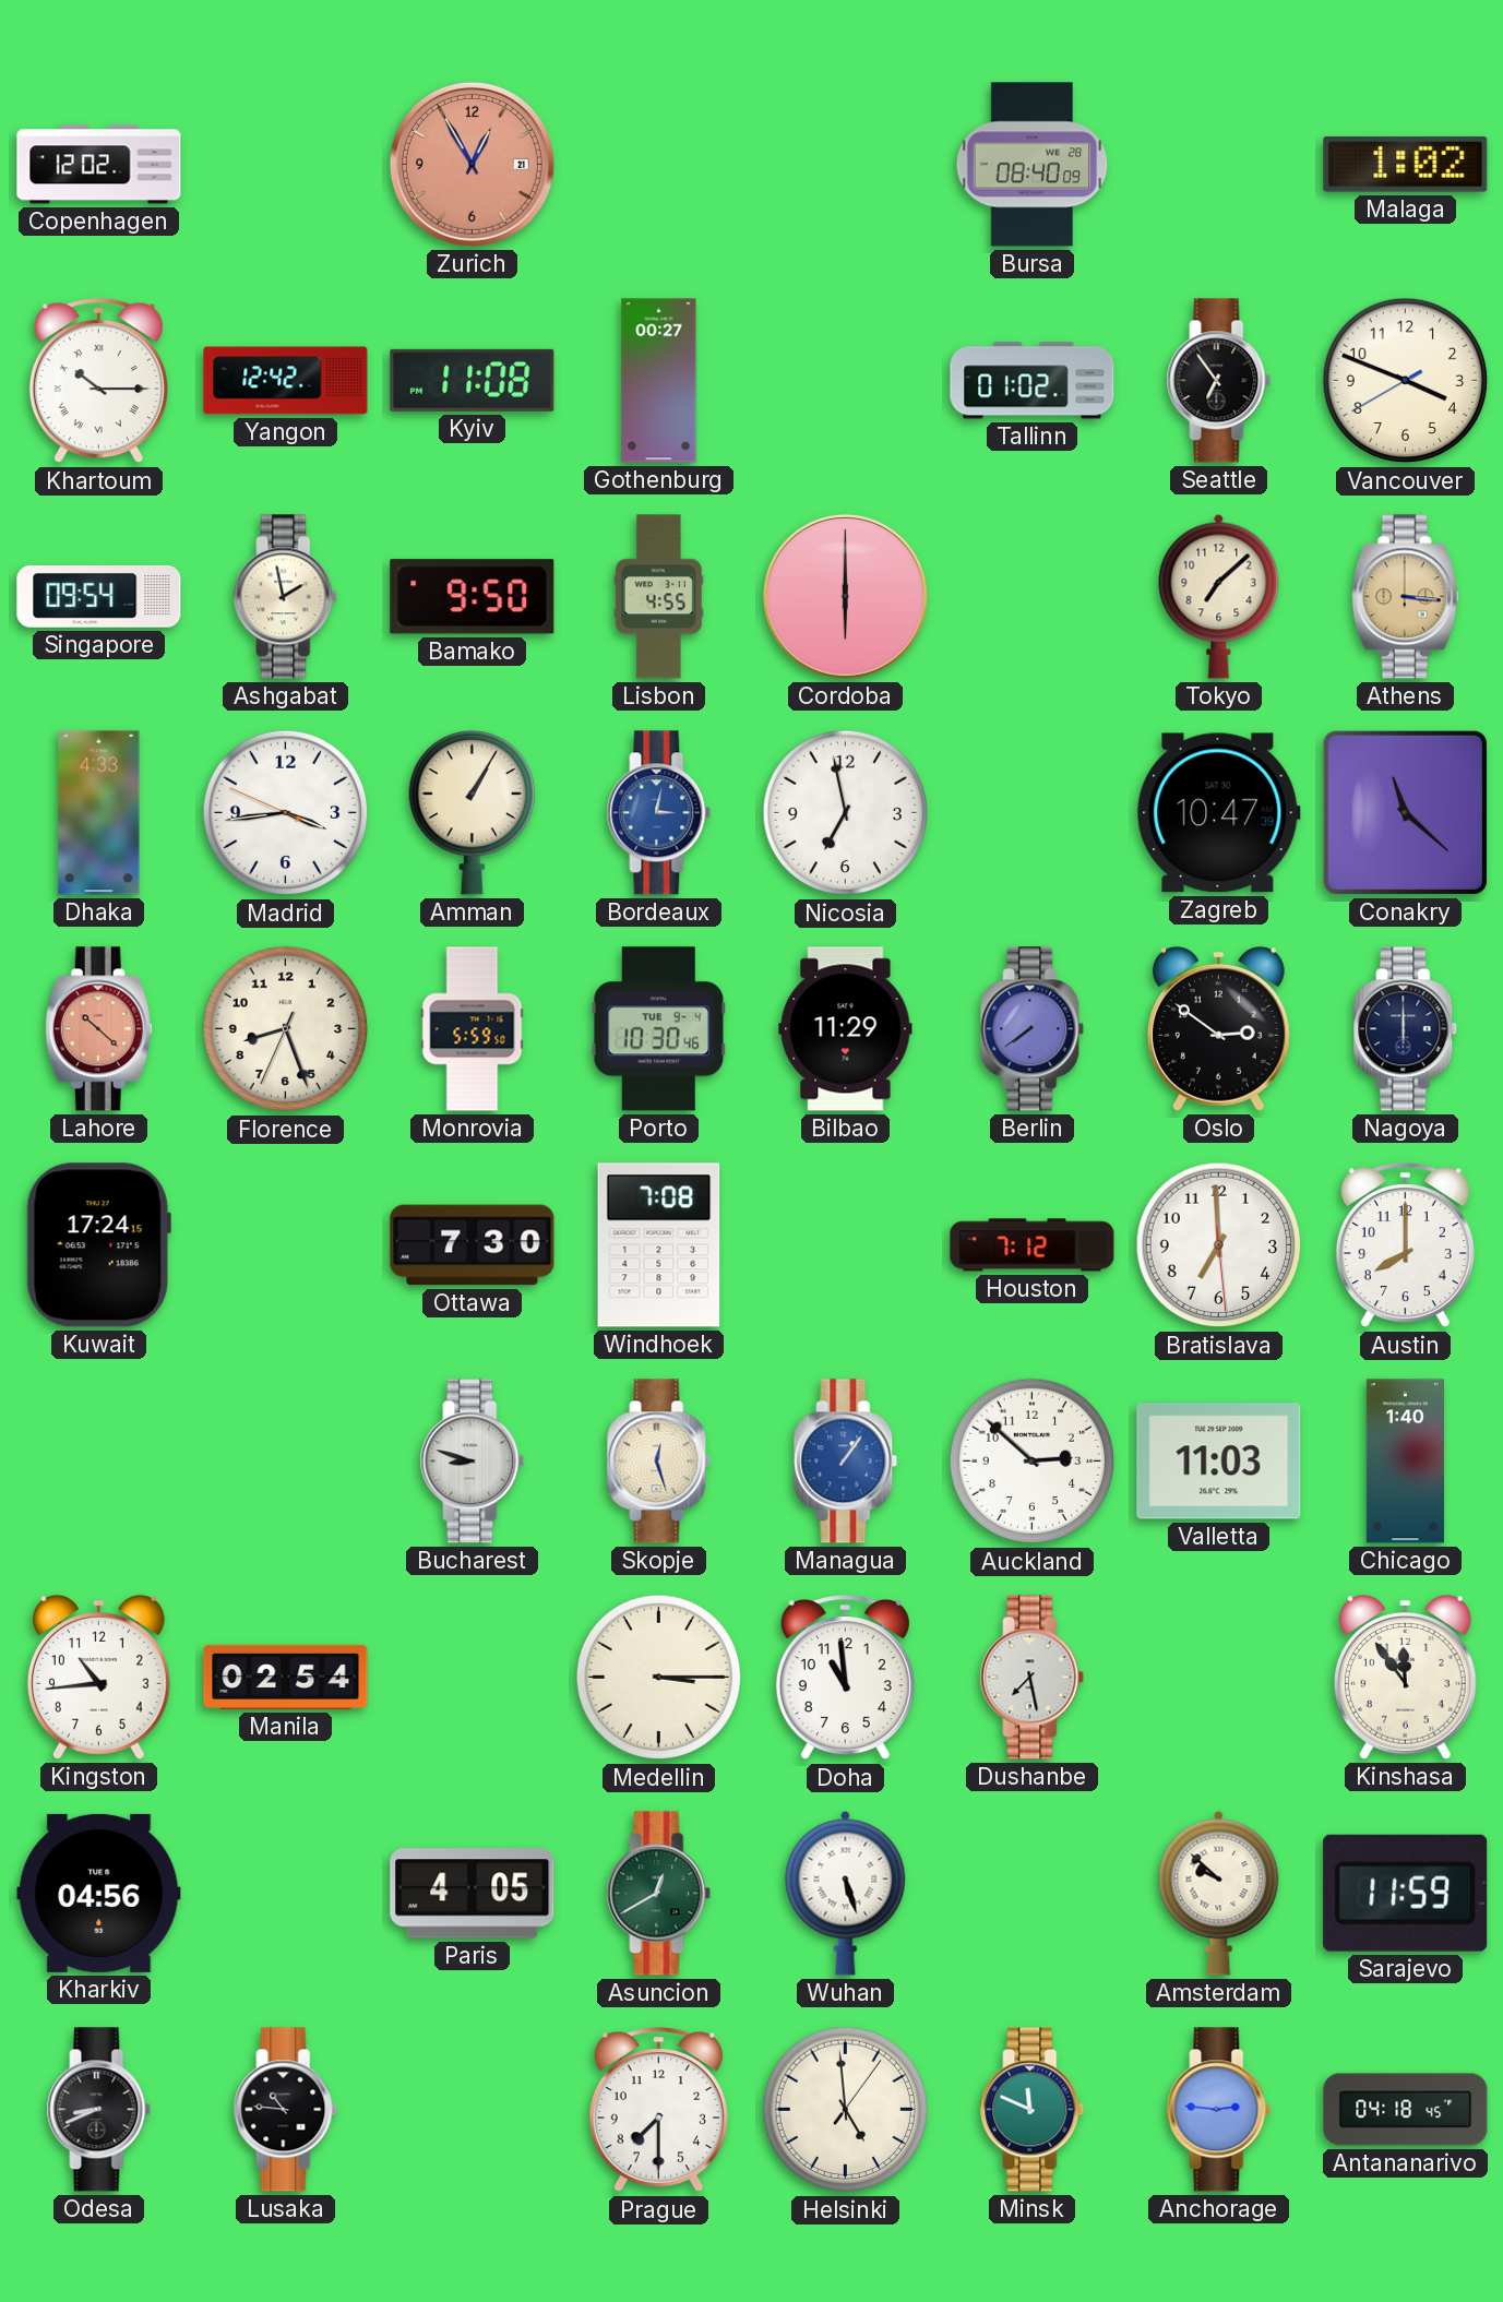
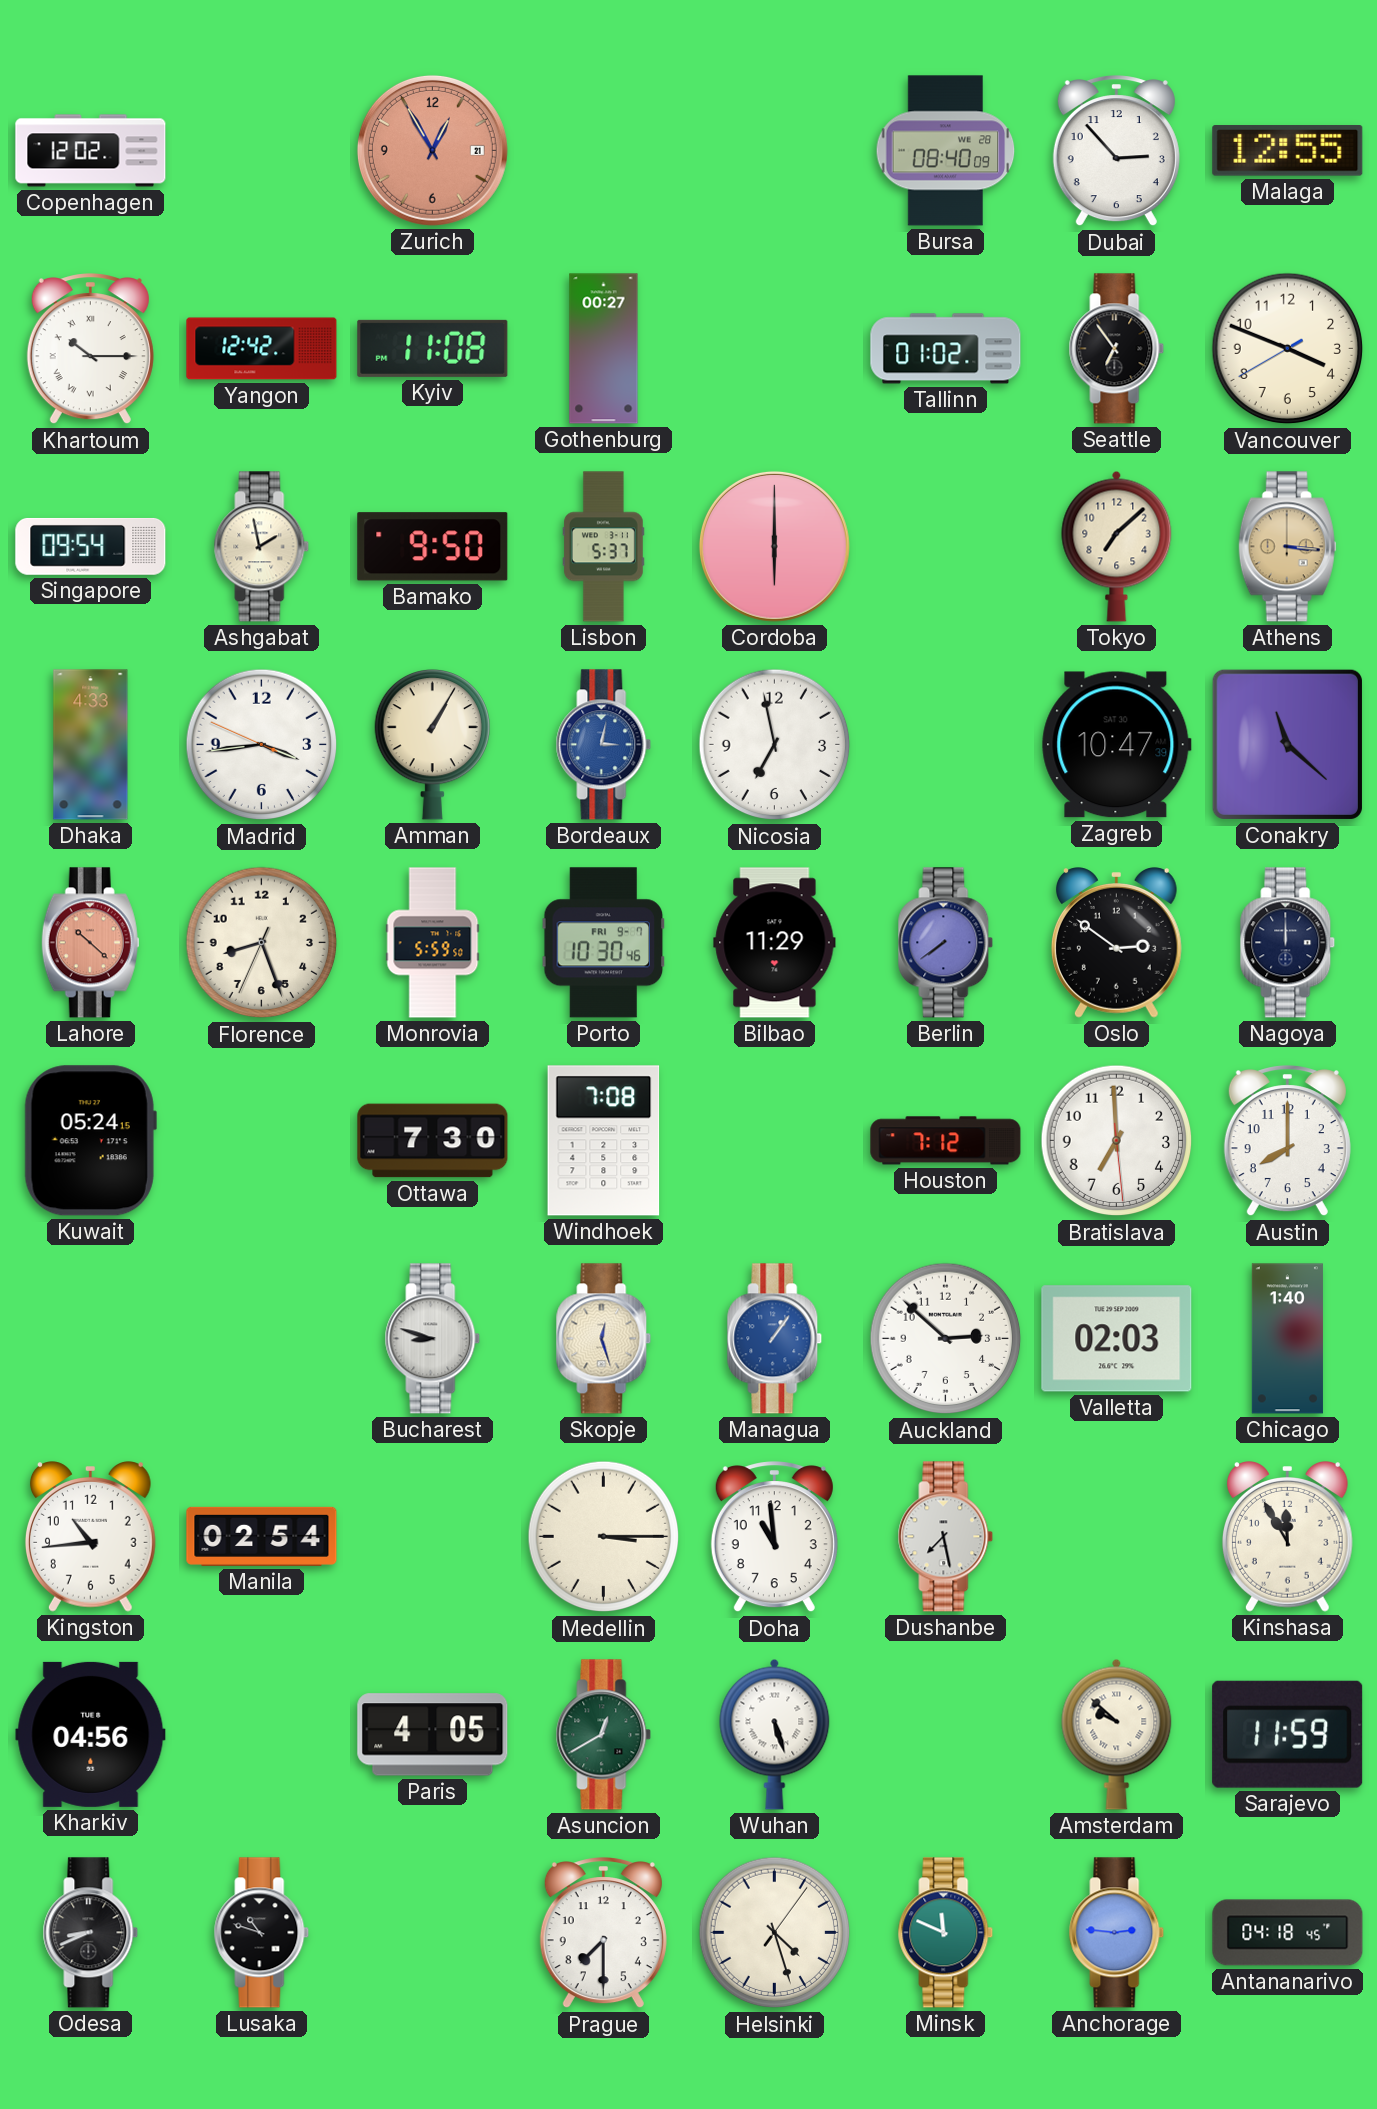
Dubai: none -> 2:53 (1116, 151)
Malaga: 1:02 -> 12:55 (1288, 151)
Lisbon: 4:55 -> 5:37 (603, 547)
Porto date: TUE 9-4 -> FRI 9-7 (604, 943)
Nagoya: 6:00 -> 12:00 (1288, 943)
Kuwait: 17:24 -> 05:24 (90, 1141)
Valletta: 11:03 -> 02:03 (1117, 1339)
Kinshasa: 11:54 -> 11:55 (1287, 1537)
Lusaka: 10:46 -> 10:48 (262, 1933)
Helsinki: 4:59 -> 4:27 (775, 1933)
